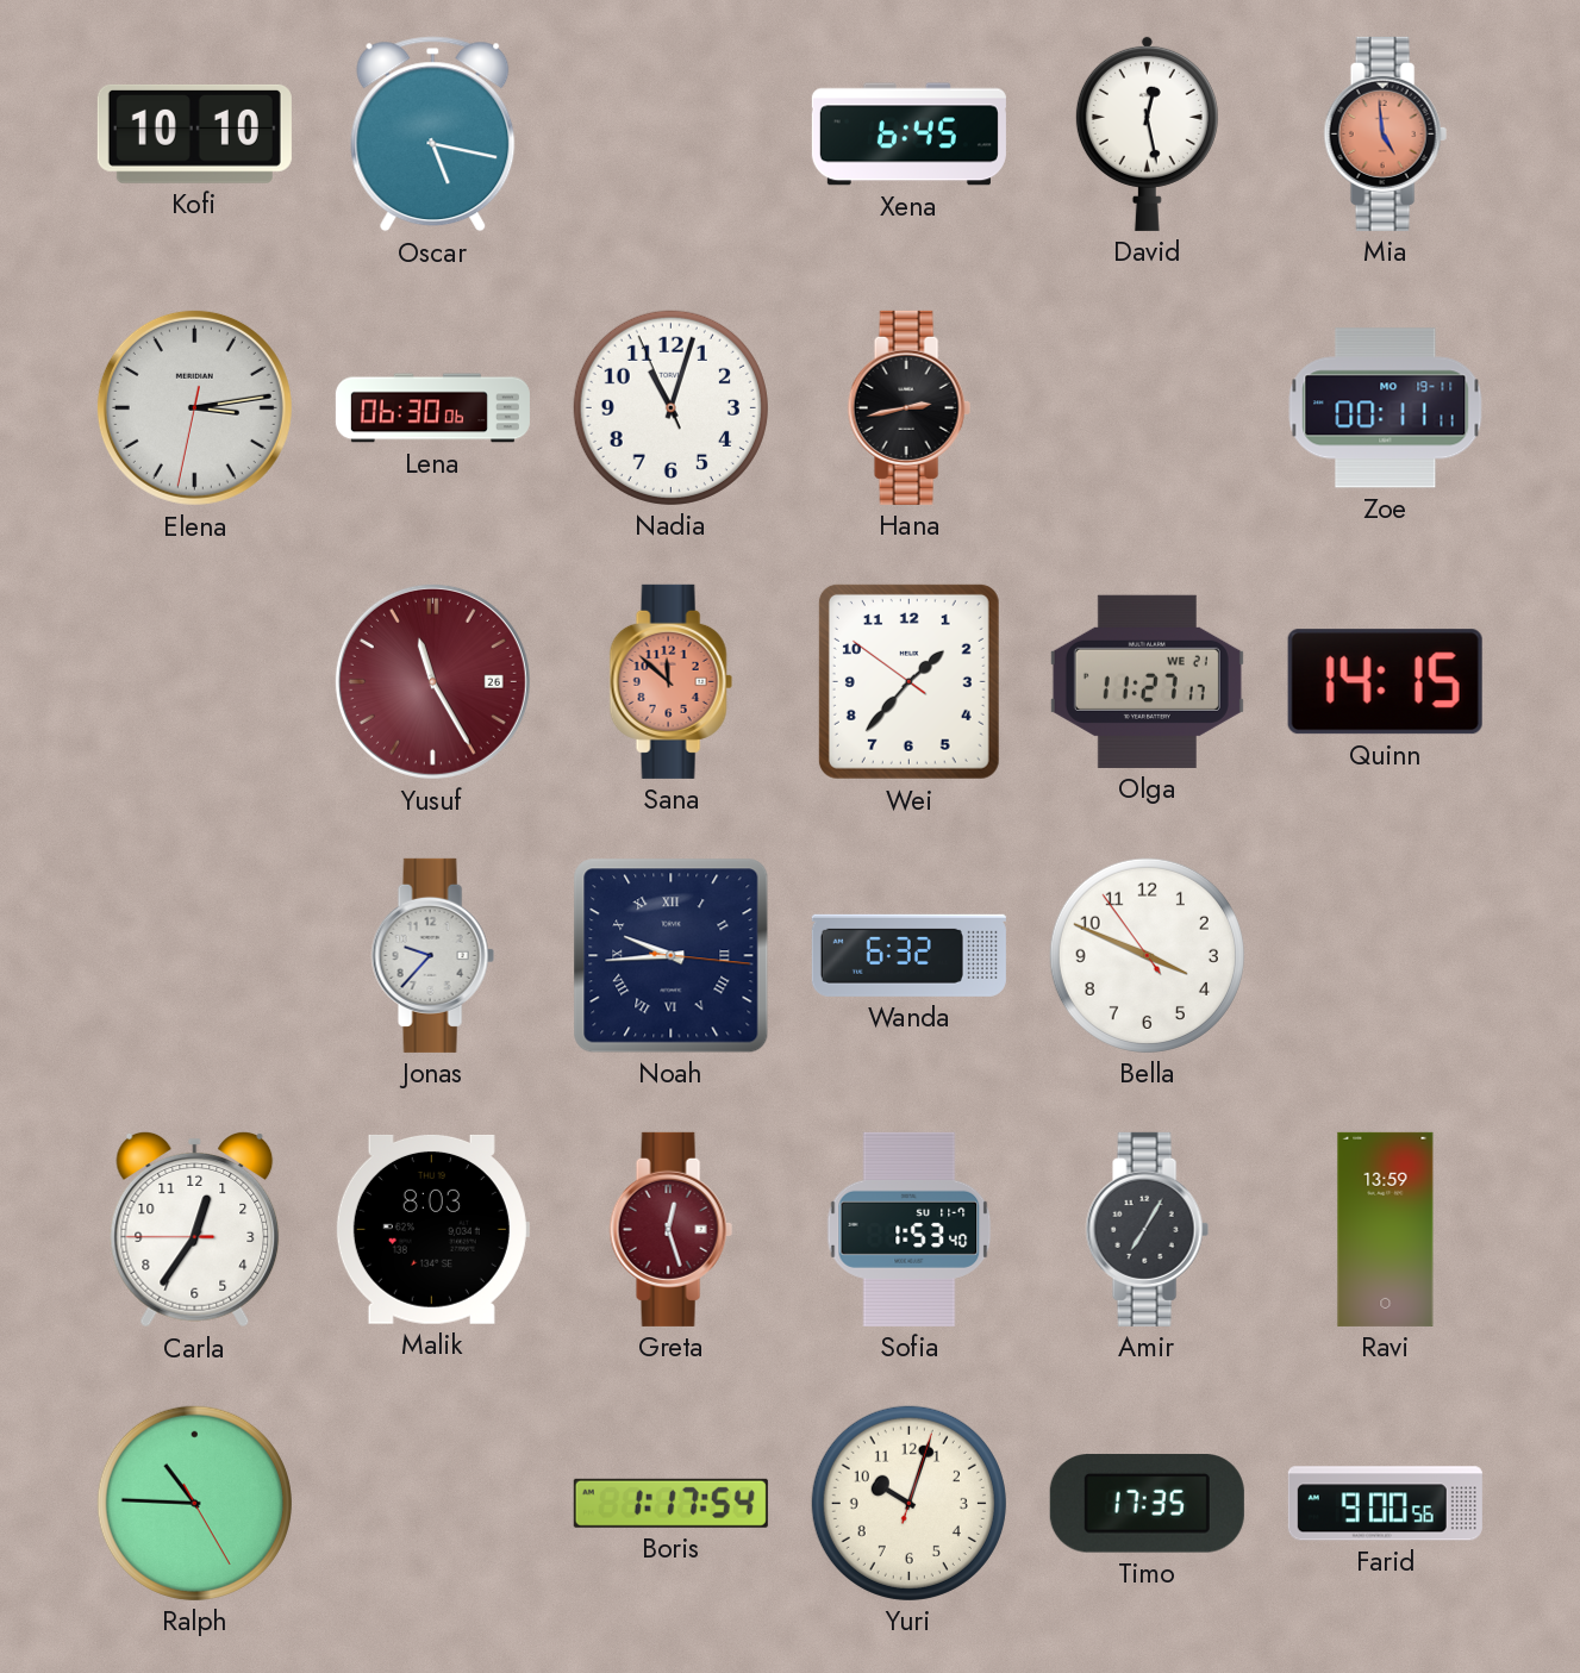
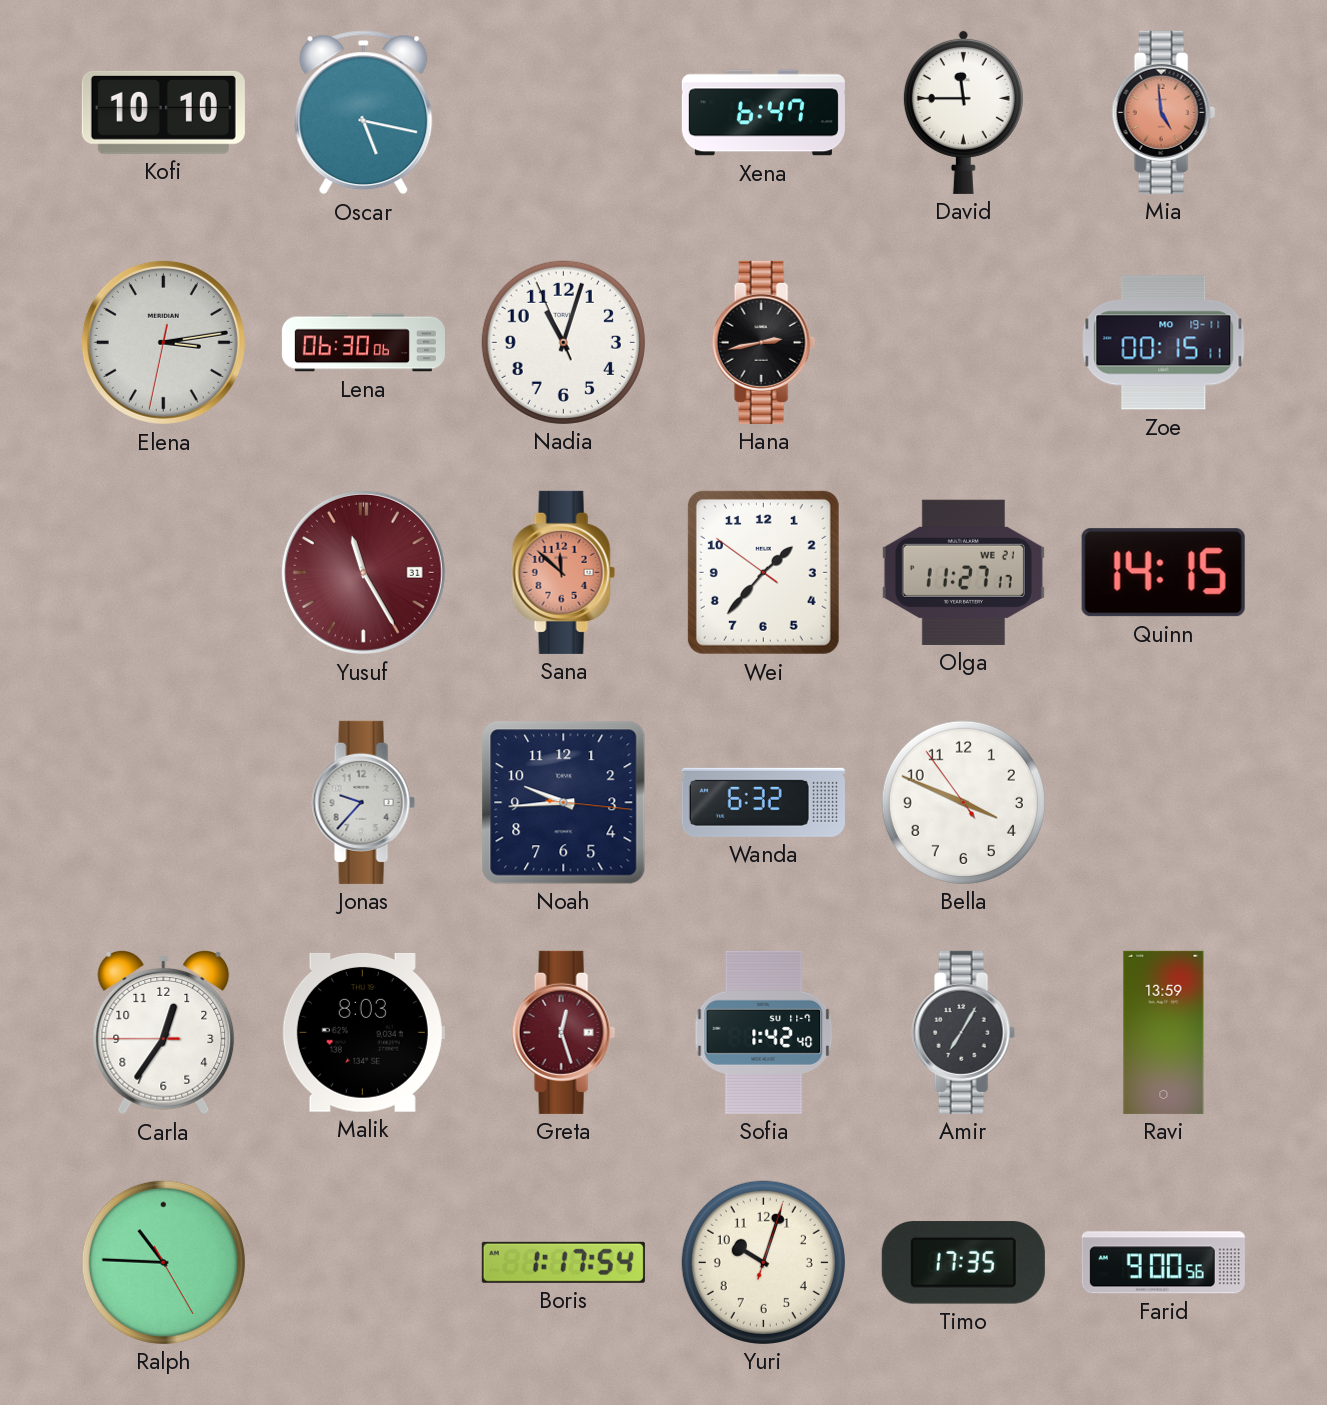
Xena: 6:45 -> 6:47 (763, 113)
David: 12:28 -> 11:45 (963, 112)
Zoe: 00:11 -> 00:15 (1164, 343)
Yusuf date: 26 -> 31 (363, 572)
Noah numerals: Roman -> Arabic (564, 803)
Sofia: 1:53 -> 1:42 (764, 1032)
